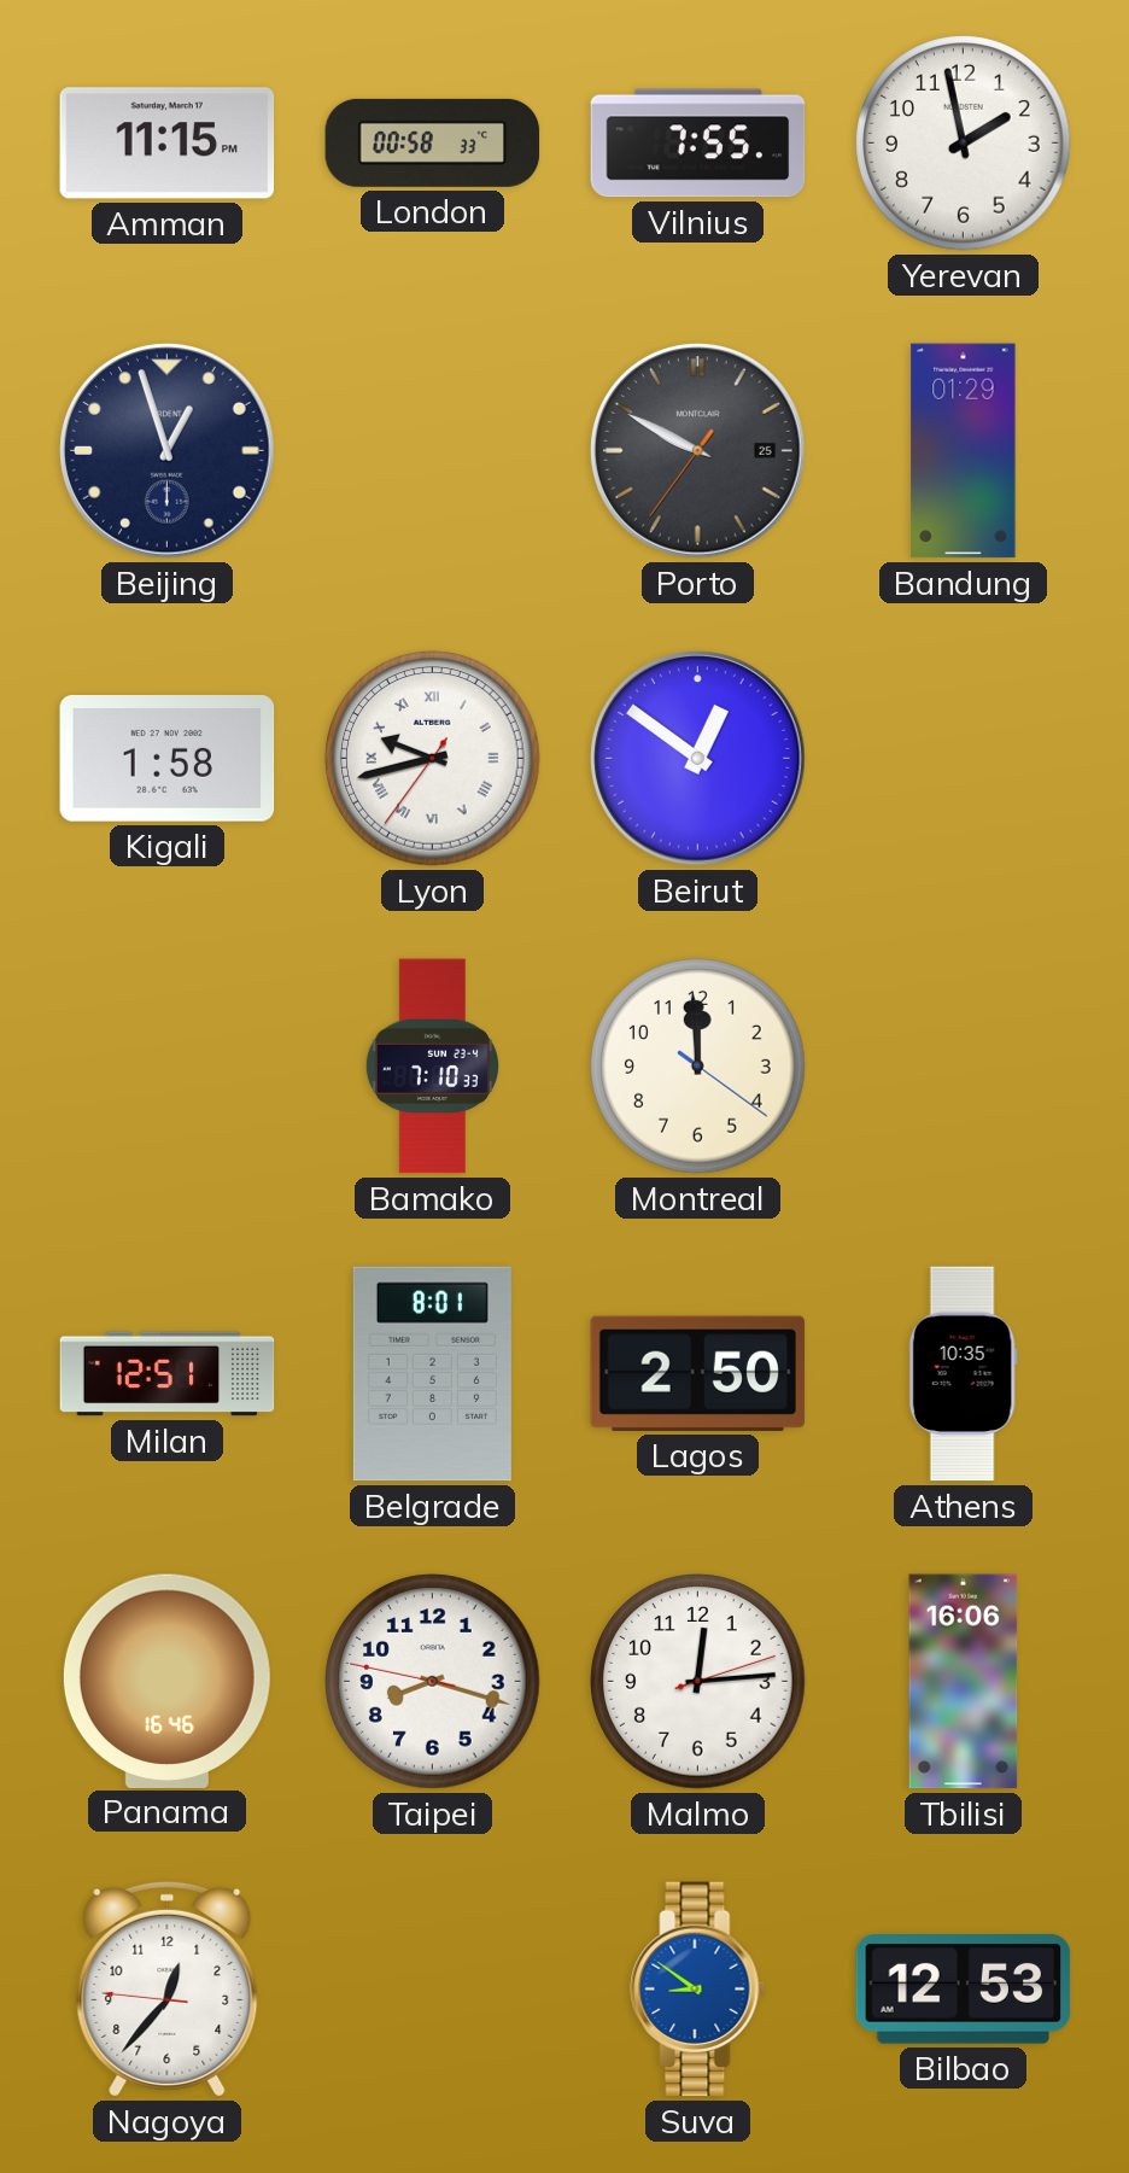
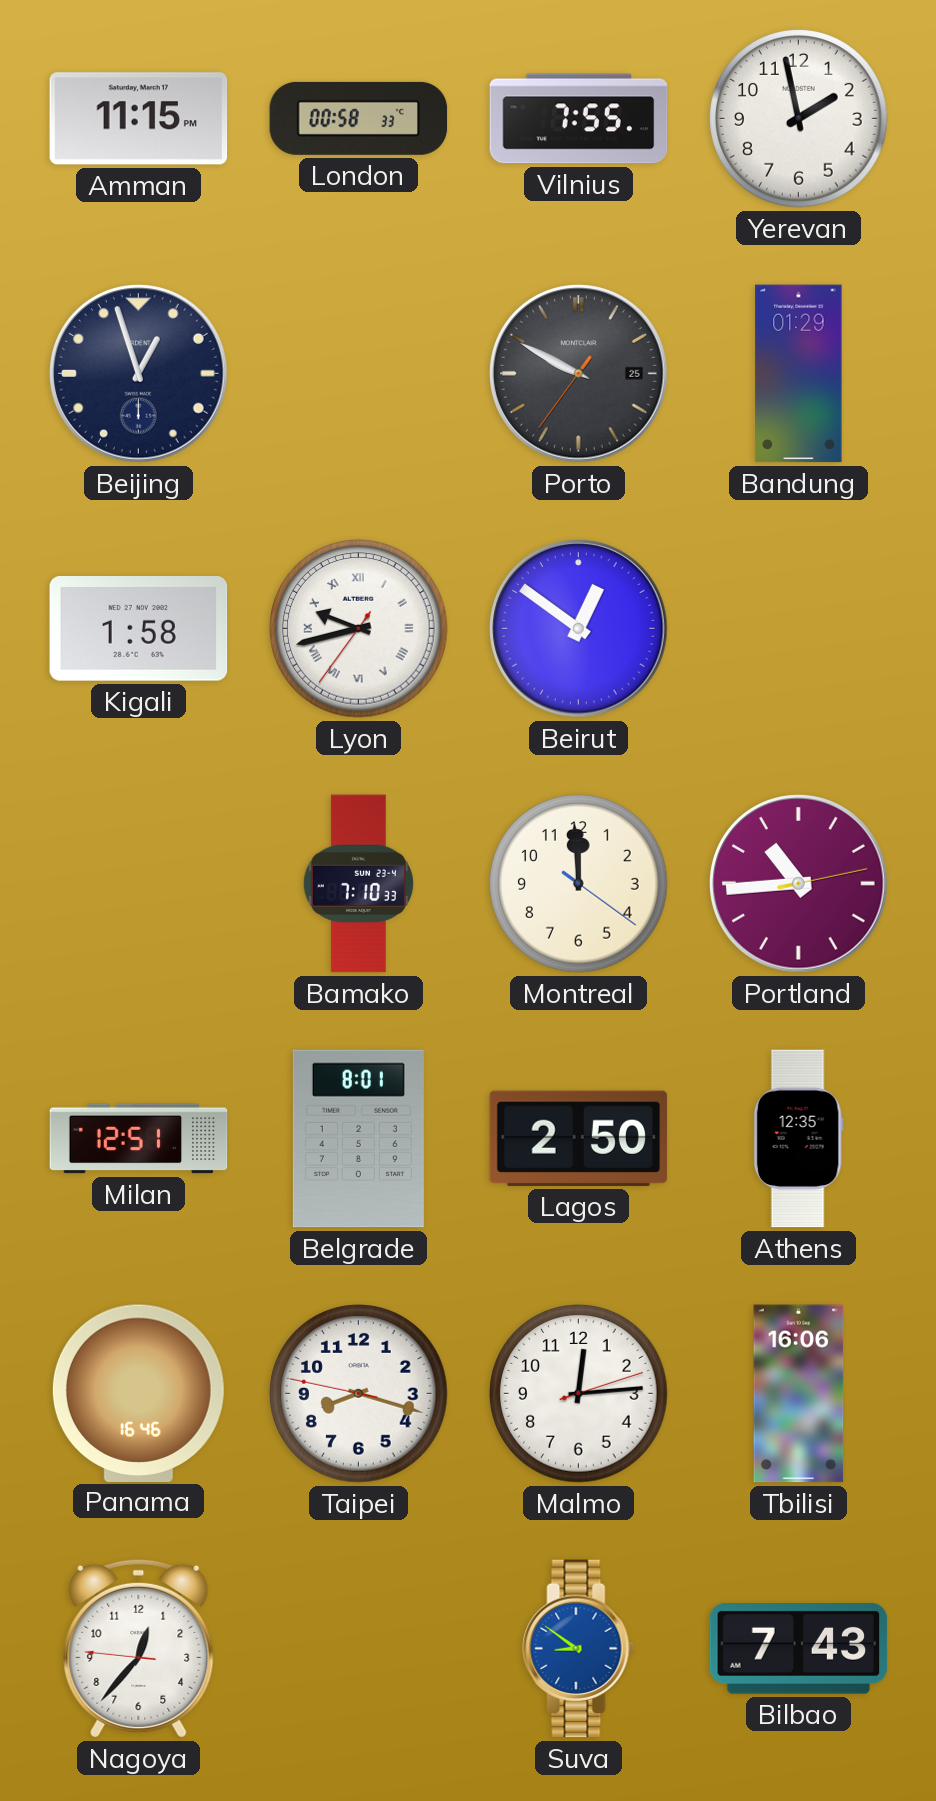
Portland: none -> 10:44 (799, 884)
Athens: 10:35 -> 12:35 (798, 1139)
Bilbao: 12:53 -> 7:43 (799, 1649)
